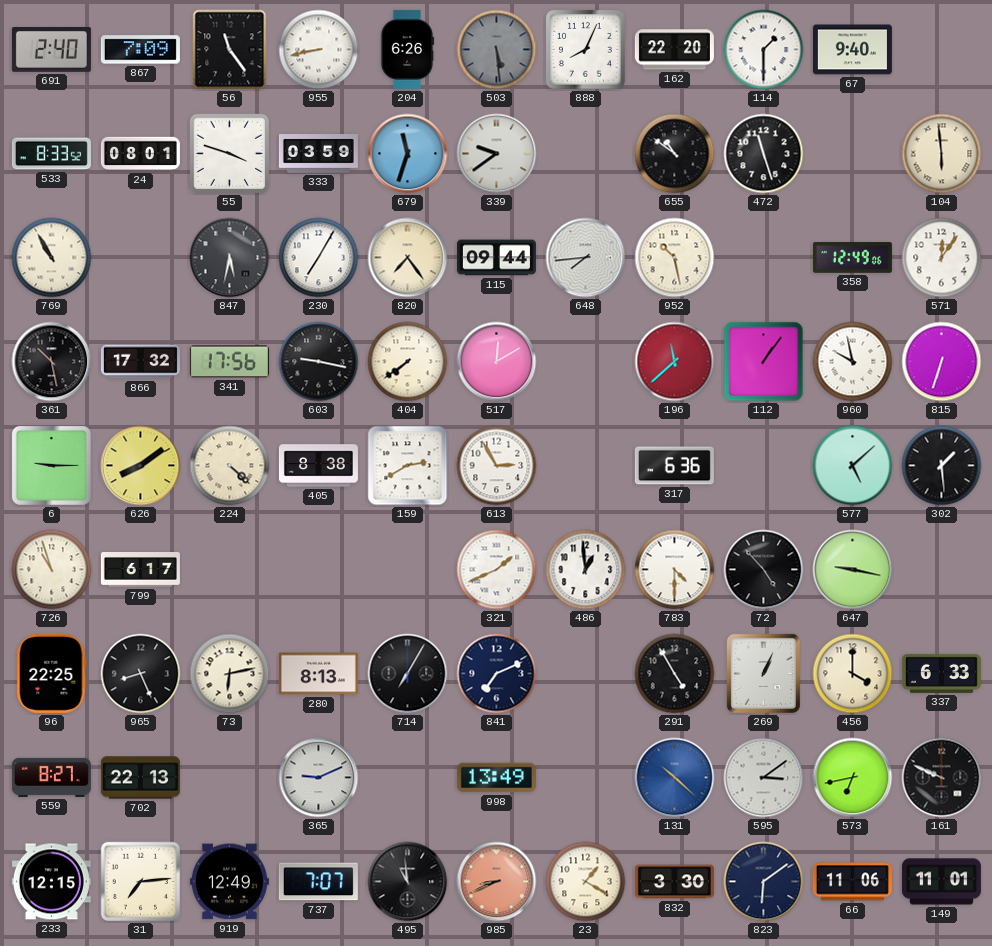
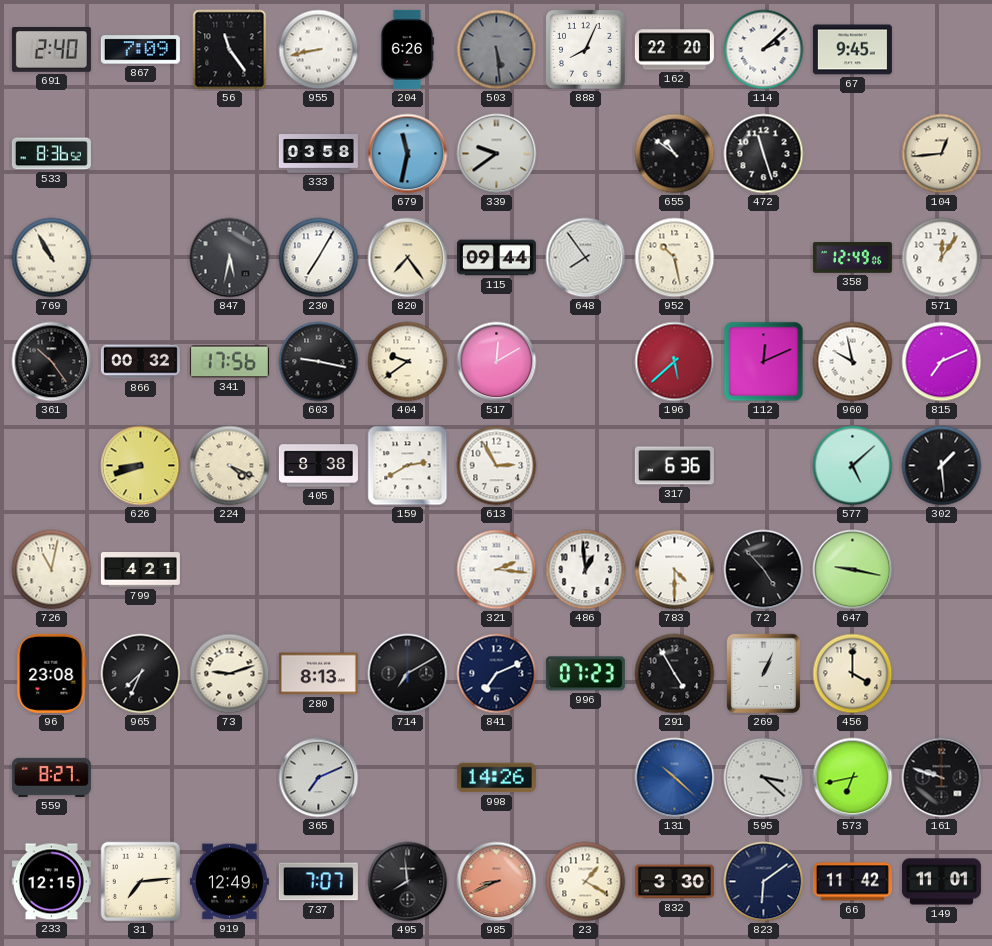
114: 1:30 -> 2:08 (764, 50)
67: 9:40 -> 9:45 (852, 50)
533: 8:33 -> 8:36 (51, 154)
24: 08:01 -> none (140, 154)
55: 3:48 -> none (230, 154)
333: 03:59 -> 03:58 (318, 154)
679: 11:33 -> 11:32 (408, 154)
104: 5:59 -> 12:44 (942, 154)
648: 7:44 -> 7:54 (586, 258)
361: 10:28 -> 10:24 (52, 362)
866: 17:32 -> 00:32 (140, 362)
404: 7:39 -> 9:39 (408, 362)
196: 11:38 -> 5:38 (675, 362)
112: 1:06 -> 12:11 (764, 362)
815: 6:33 -> 7:11 (942, 362)
6: 9:15 -> none (51, 465)
626: 8:09 -> 8:42 (141, 466)
224: 4:22 -> 4:19 (230, 466)
726: 10:57 -> 11:02 (52, 570)
799: 6:17 -> 4:21 (140, 570)
321: 1:41 -> 2:16 (497, 570)
96: 22:25 -> 23:08 (52, 673)
965: 8:26 -> 7:34 (141, 674)
73: 6:13 -> 9:12 (230, 674)
714: 7:05 -> 7:10 (408, 674)
996: none -> 07:23 (585, 674)
337: 6:33 -> none (941, 673)
702: 22:13 -> none (140, 778)
365: 9:11 -> 7:11 (319, 778)
998: 13:49 -> 14:26 (496, 778)
595: 3:09 -> 3:22 (764, 778)
161: 9:49 -> 9:48 (942, 778)
495: 10:59 -> 7:59 (408, 882)
66: 11:06 -> 11:42 (852, 882)
